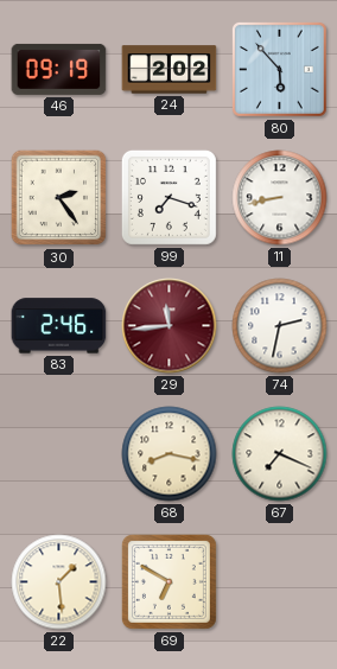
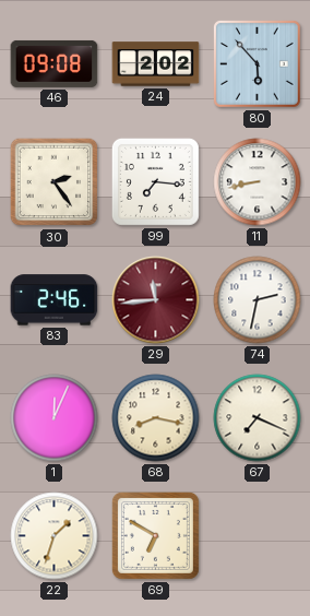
46: 09:19 -> 09:08 (55, 63)
99: 7:18 -> 7:16 (155, 181)
1: none -> 12:04 (55, 418)
22: 1:29 -> 1:33 (55, 536)
